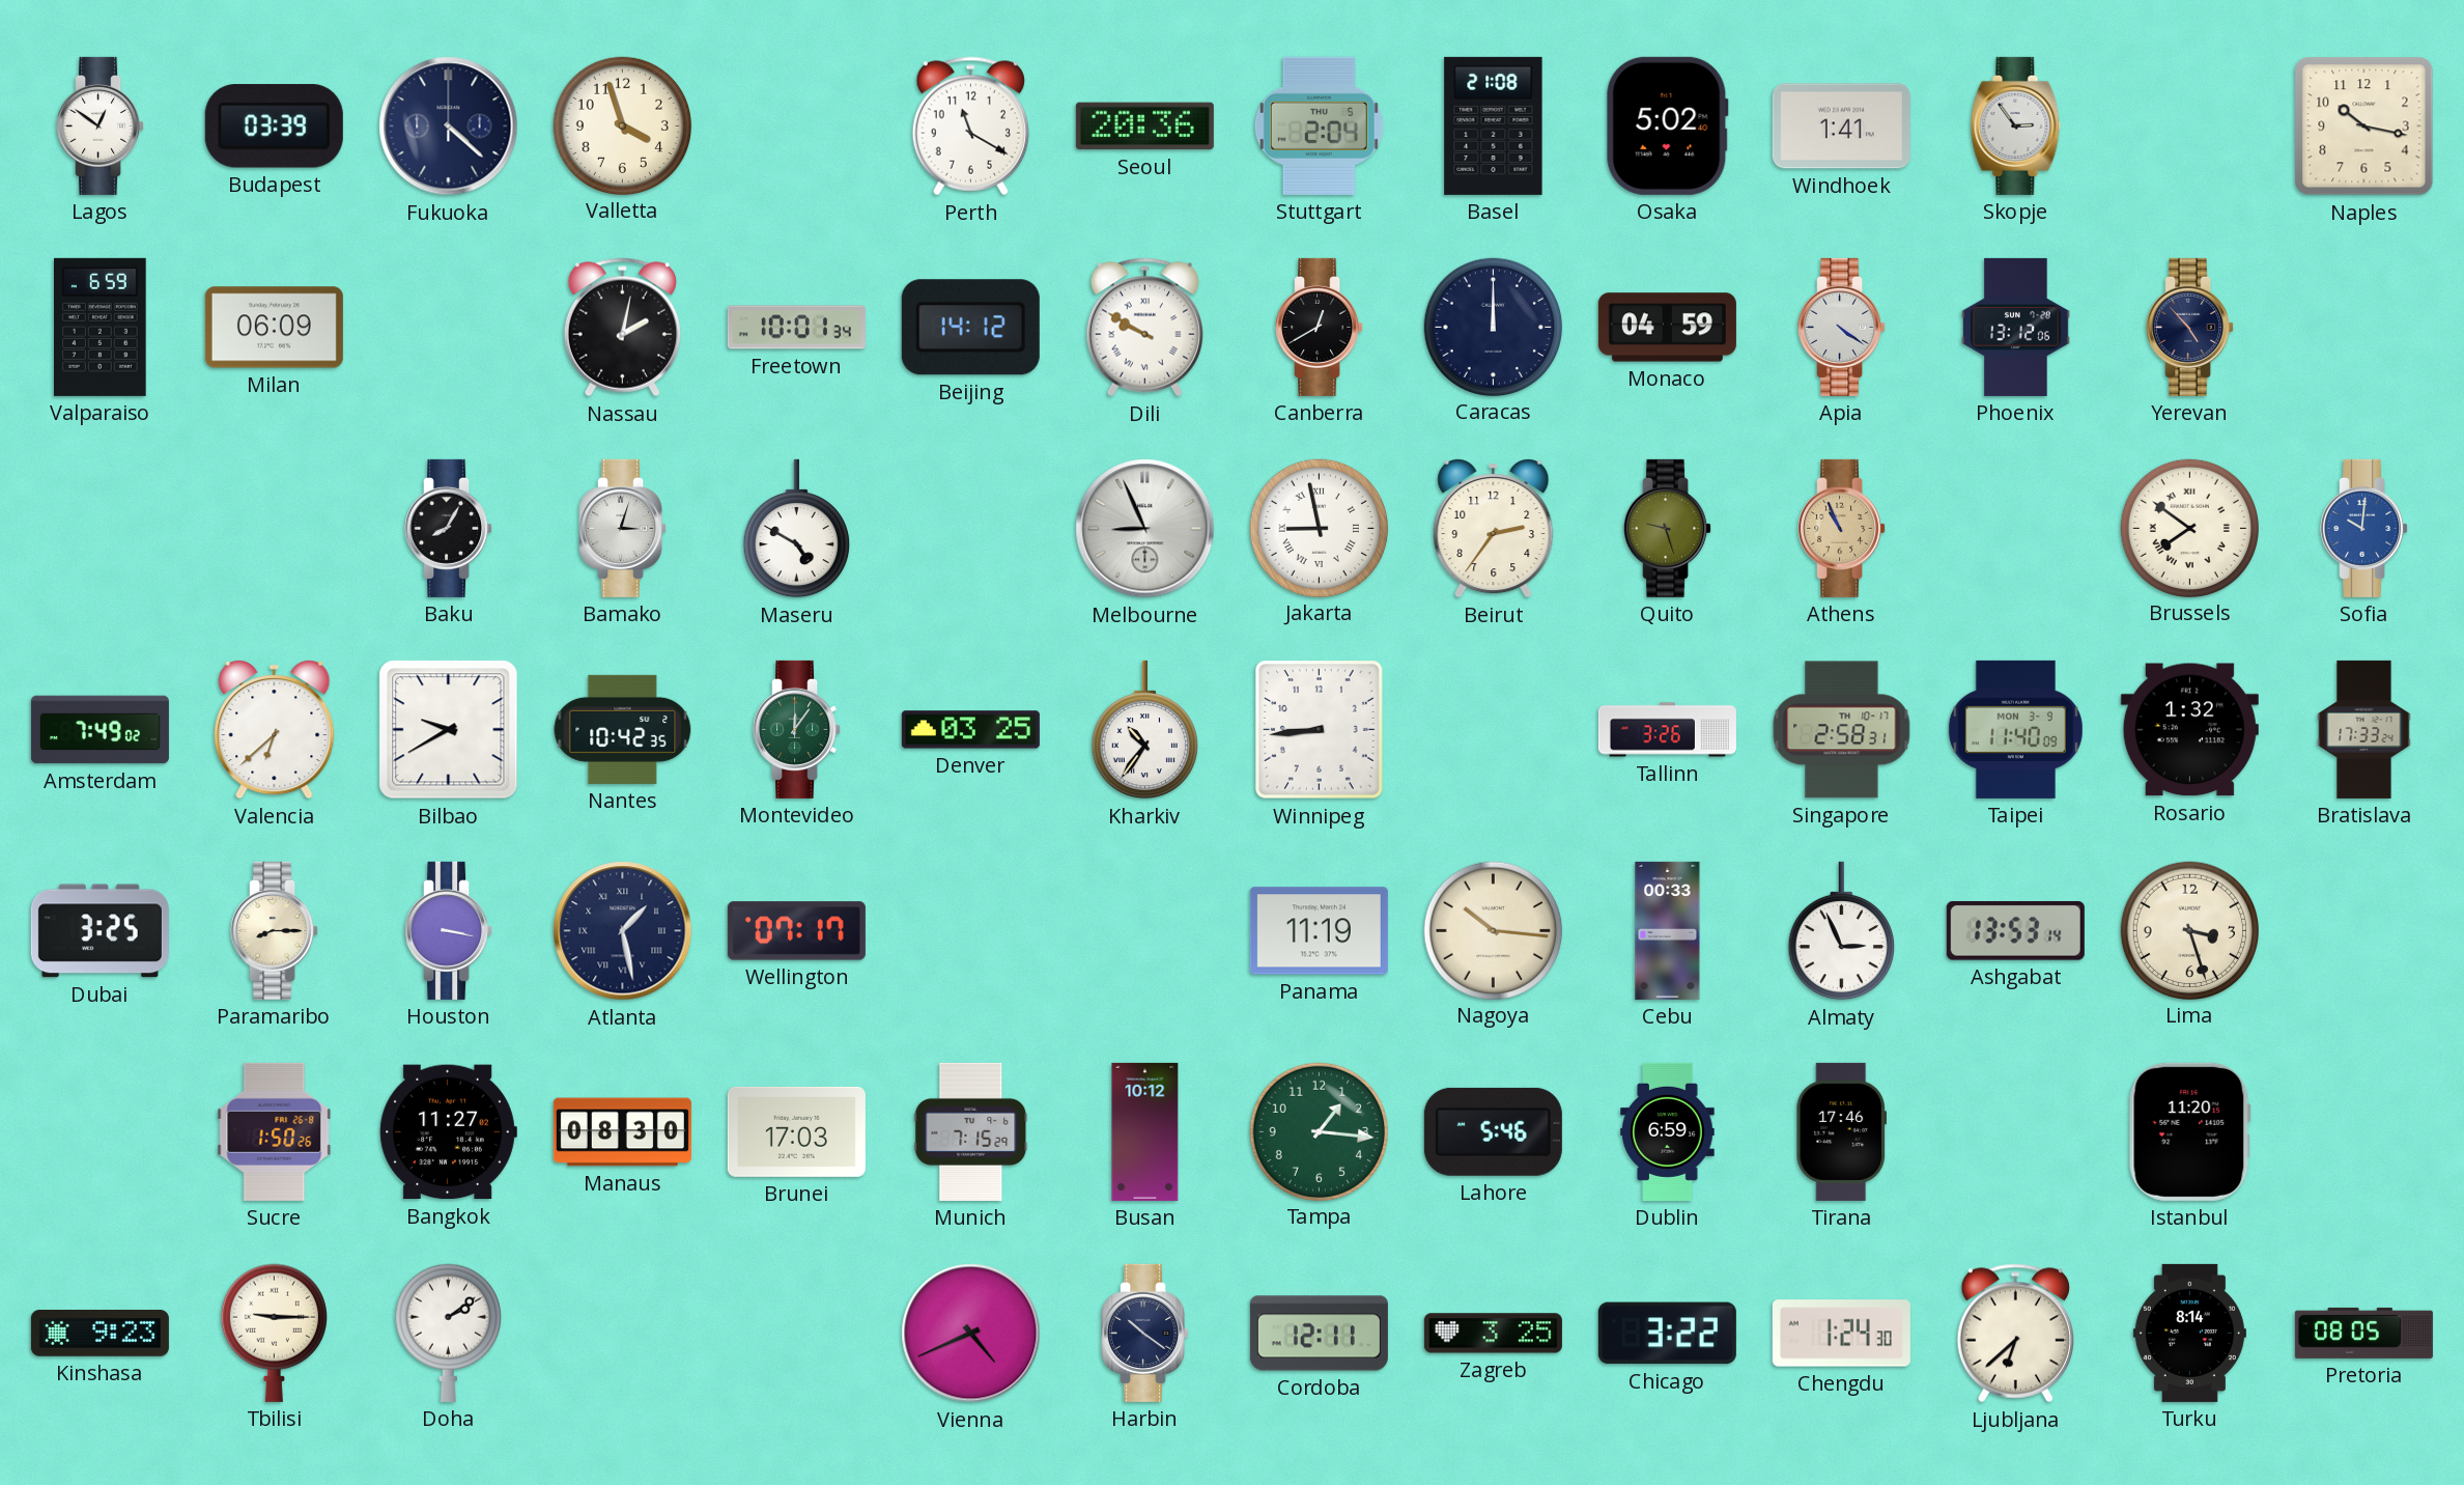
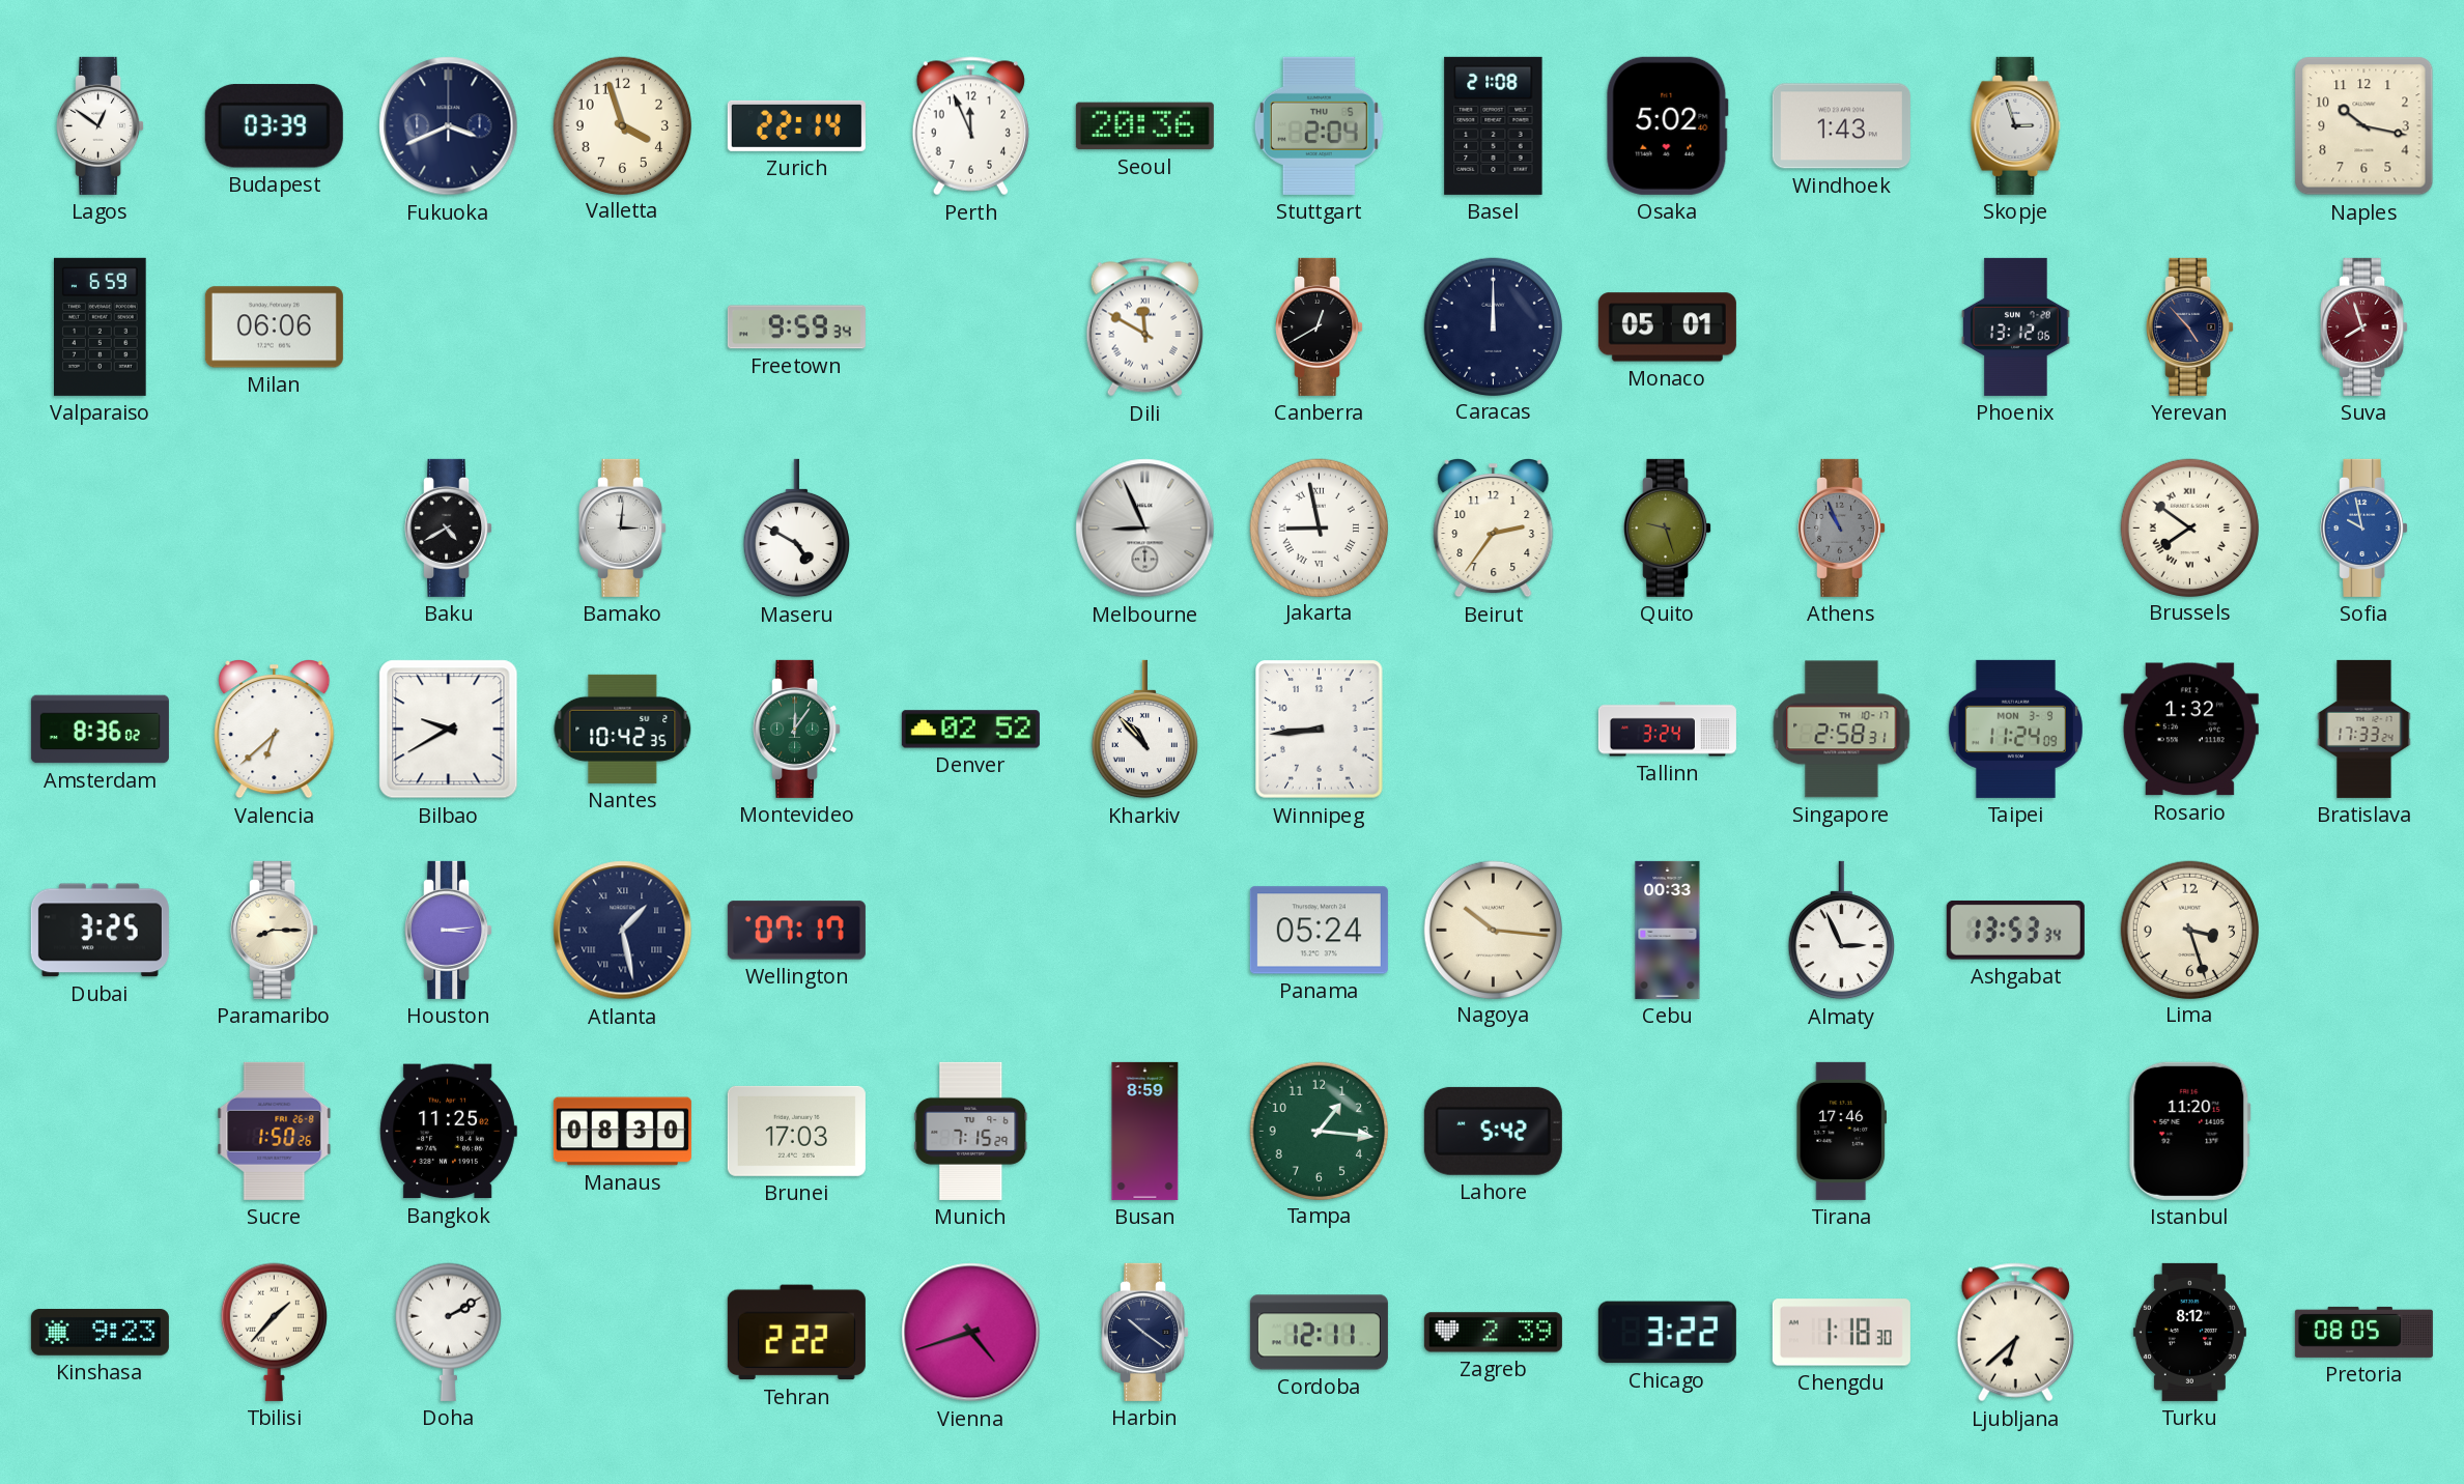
Fukuoka: 4:22 -> 3:41 (449, 126)
Zurich: none -> 22:14 (796, 125)
Perth: 11:20 -> 11:56 (970, 126)
Windhoek: 1:41 -> 1:43 (1841, 126)
Skopje: 2:54 -> 2:57 (2016, 125)
Milan: 06:09 -> 06:06 (274, 327)
Nassau: 2:02 -> none (622, 328)
Freetown: 10:01 -> 9:59 (796, 327)
Beijing: 14:12 -> none (970, 328)
Dili: 9:50 -> 11:50 (1144, 327)
Monaco: 04:59 -> 05:01 (1667, 327)
Apia: 4:21 -> none (1842, 327)
Suva: none -> 7:57 (2364, 326)
Baku: 8:05 -> 4:40 (449, 527)
Bamako: 3:03 -> 3:01 (623, 527)
Athens dial: champagne -> grey (1842, 527)
Sofia: 10:01 -> 9:58 (2364, 527)
Amsterdam: 7:49 -> 8:36 (100, 730)
Denver: 03:25 -> 02:52 (970, 730)
Kharkiv: 10:36 -> 10:53 (1144, 730)
Tallinn: 3:26 -> 3:24 (1667, 730)
Taipei: 11:40 -> 11:24 (2015, 729)
Houston: 3:17 -> 3:14 (449, 930)
Panama: 11:19 -> 05:24 (1319, 931)
Ashgabat: 13:53:14 -> 13:53:34 (2015, 930)
Bangkok: 11:27 -> 11:25 (448, 1132)
Busan: 10:12 -> 8:59 (1145, 1131)
Lahore: 5:46 -> 5:42 (1493, 1131)
Dublin: 6:59 -> none (1668, 1131)
Tbilisi: 9:15 -> 1:37 (274, 1332)
Doha: 2:09 -> 2:10 (448, 1332)
Tehran: none -> 2:22 (796, 1333)
Vienna: 4:41 -> 4:42 (971, 1333)
Zagreb: 3:25 -> 2:39 (1493, 1333)
Chengdu: 1:24 -> 1:18 (1841, 1333)
Turku: 8:14 -> 8:12 (2189, 1332)
